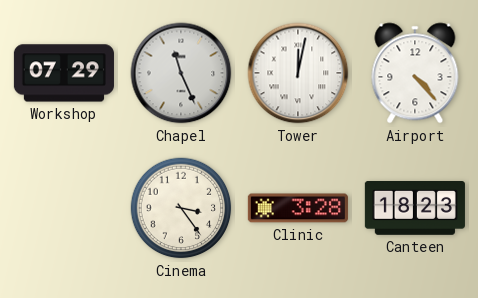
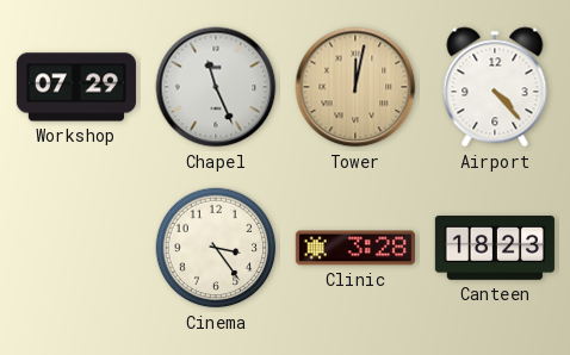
Tower dial: white -> champagne (355, 87)
